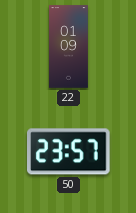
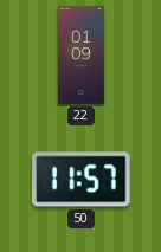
50: 23:57 -> 11:57 (82, 180)
